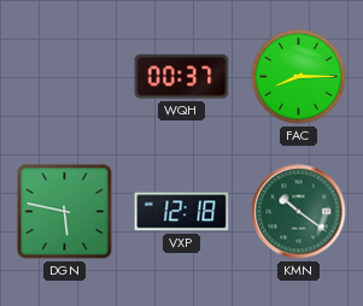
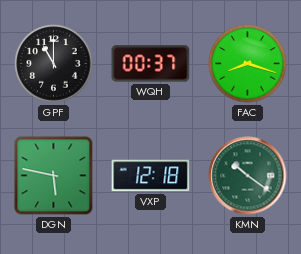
GPF: none -> 11:00 (54, 64)
FAC: 8:15 -> 8:18 (248, 64)
